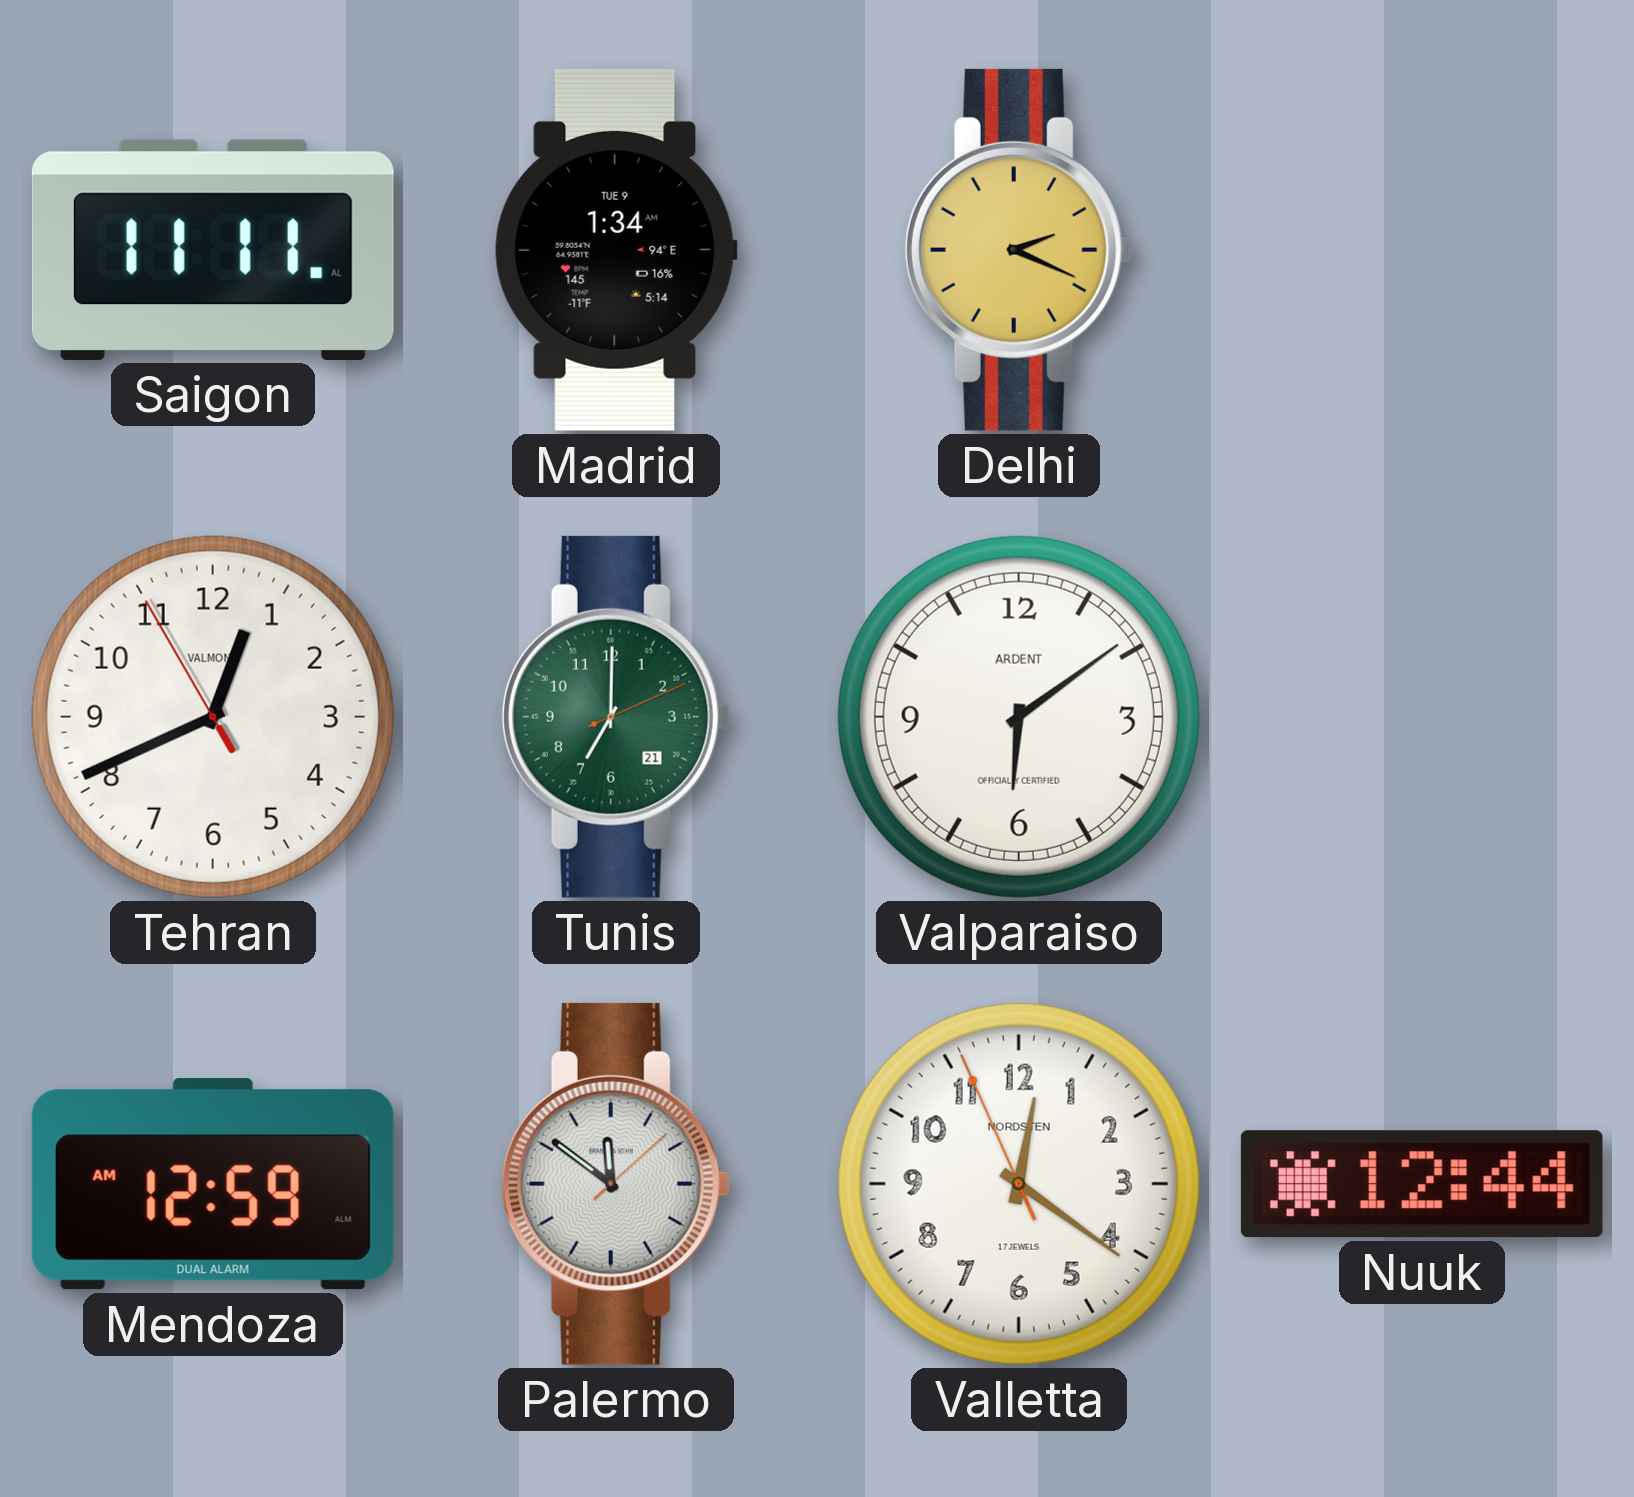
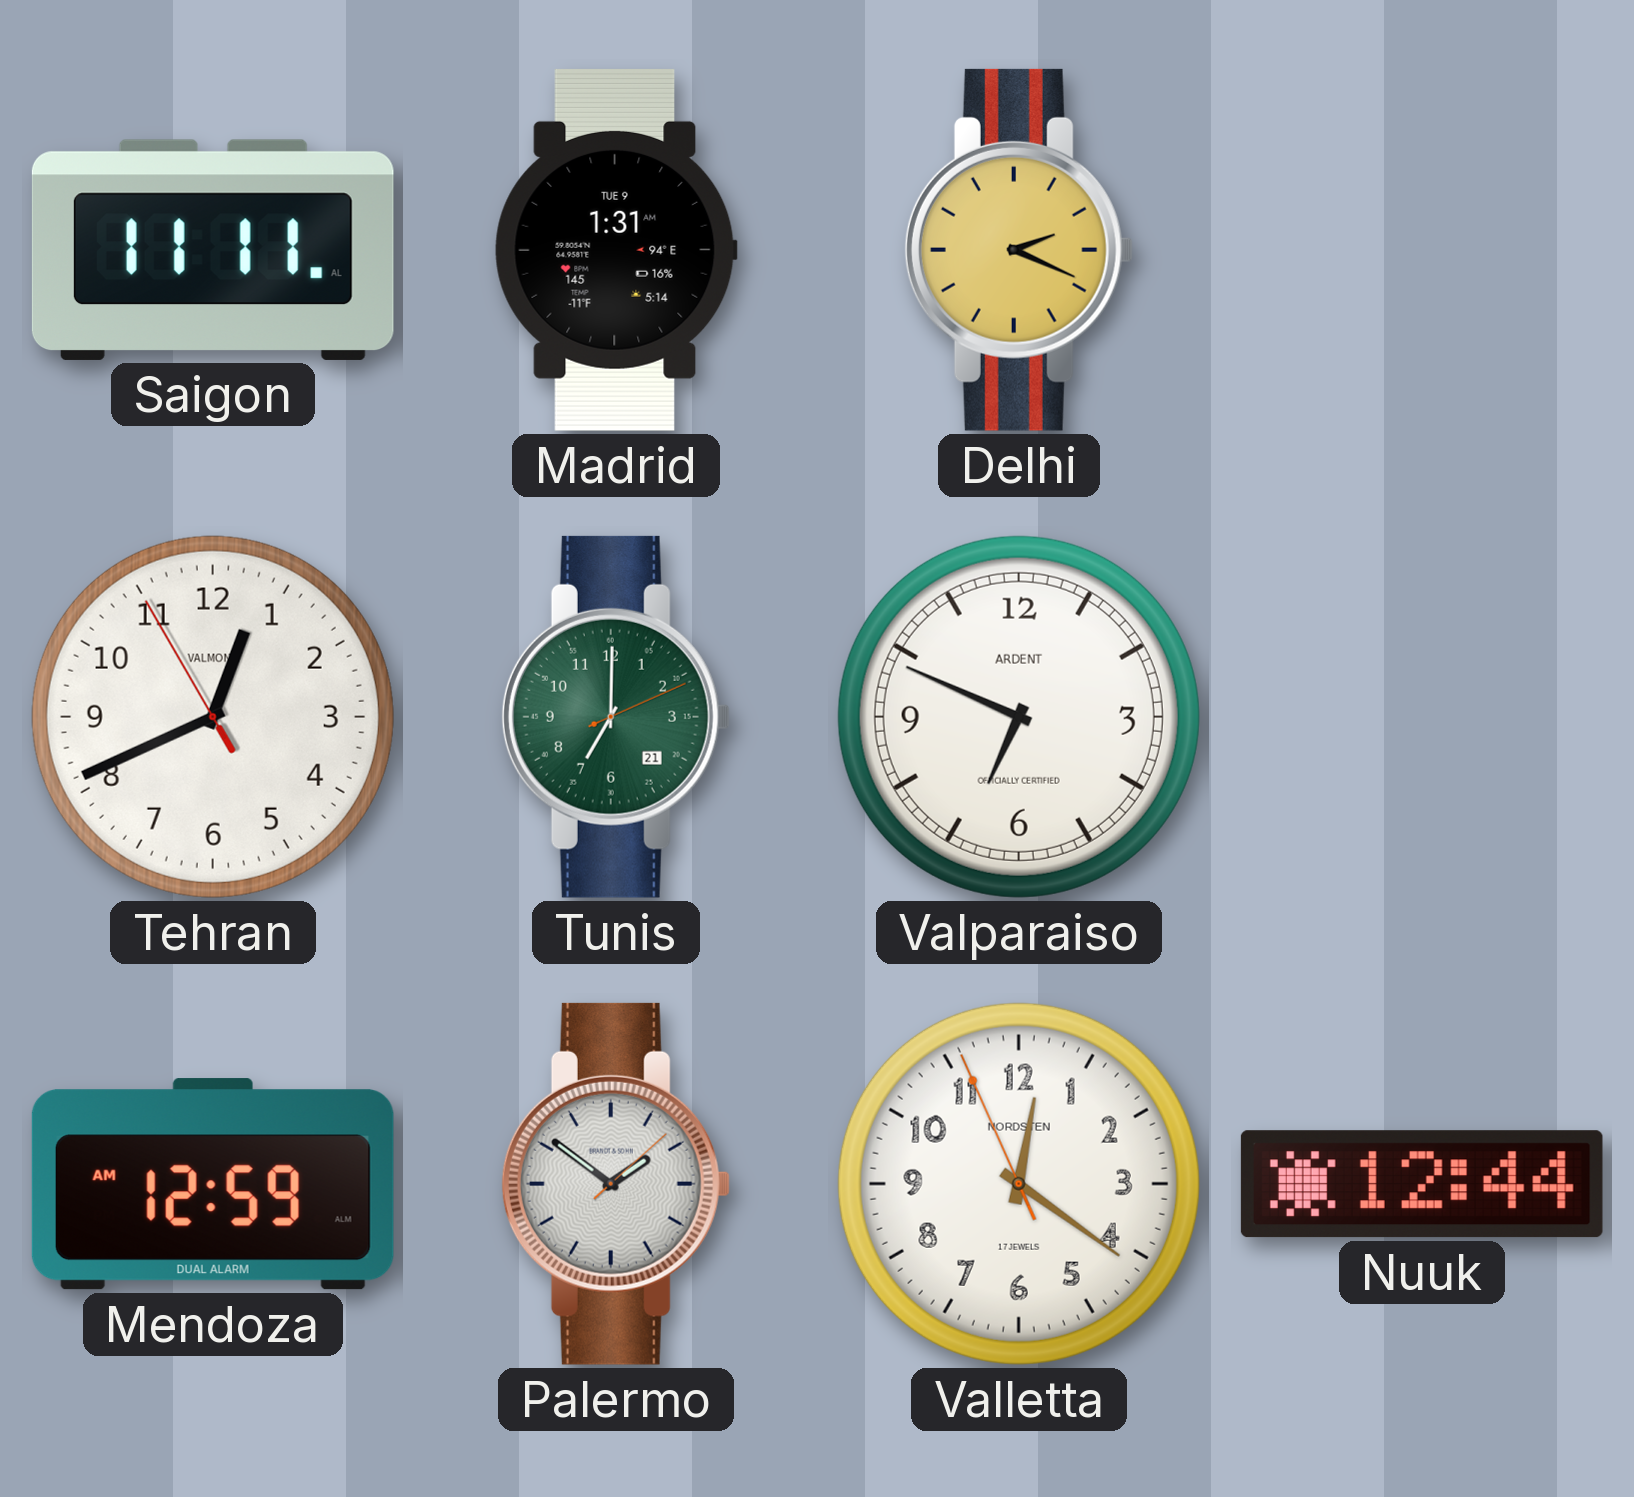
Madrid: 1:34 -> 1:31 (616, 250)
Valparaiso: 6:09 -> 6:49 (1019, 717)
Palermo: 11:51 -> 1:51 (616, 1184)
